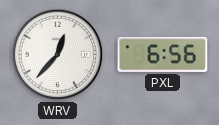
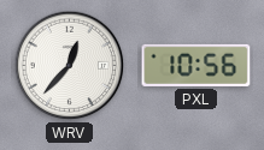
PXL: 6:56 -> 10:56 (196, 65)
